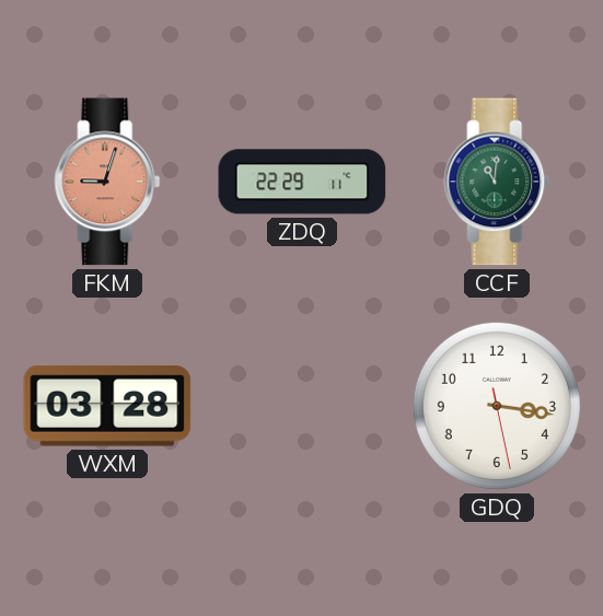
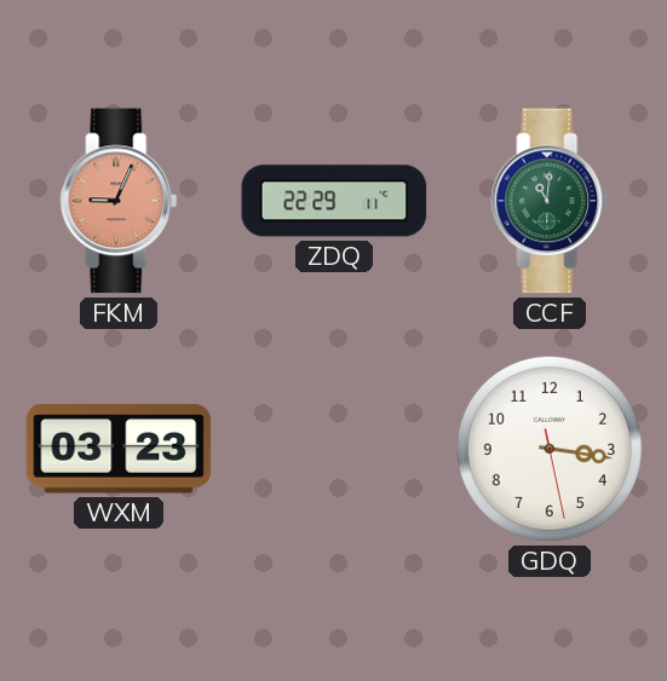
FKM: 9:03 -> 9:04 (119, 201)
WXM: 03:28 -> 03:23 (119, 449)
